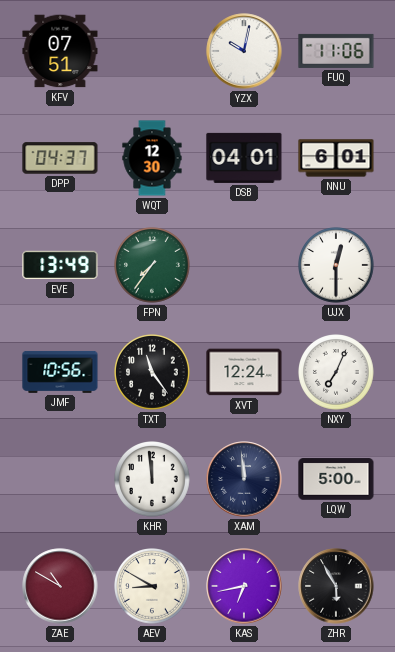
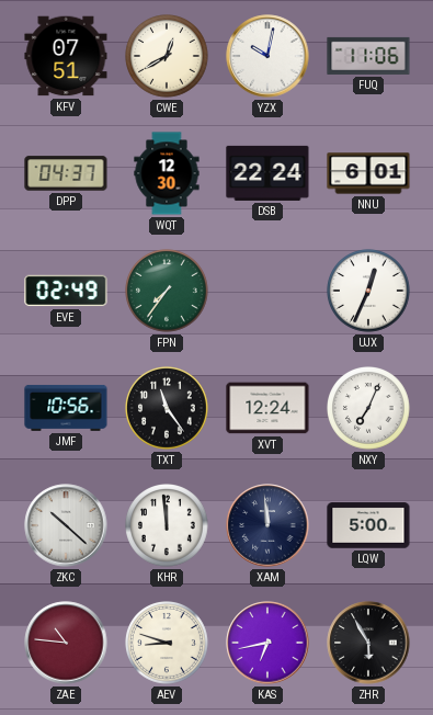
CWE: none -> 12:40 (168, 57)
DSB: 04:01 -> 22:24 (267, 173)
EVE: 13:49 -> 02:49 (66, 291)
UJX: 12:30 -> 12:34 (369, 292)
ZKC: none -> 10:22 (66, 525)
ZAE: 10:50 -> 10:46 (66, 643)
AEV: 8:50 -> 8:48 (168, 644)
